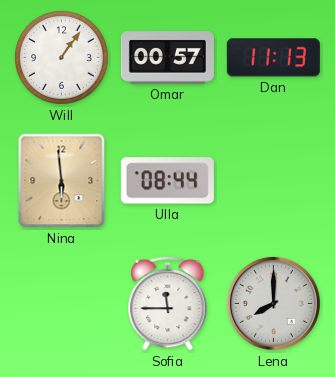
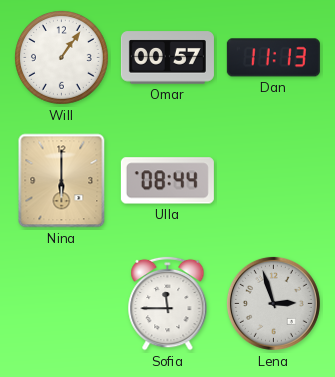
Nina: 5:59 -> 6:00 (62, 181)
Lena: 8:00 -> 2:57 (273, 303)
